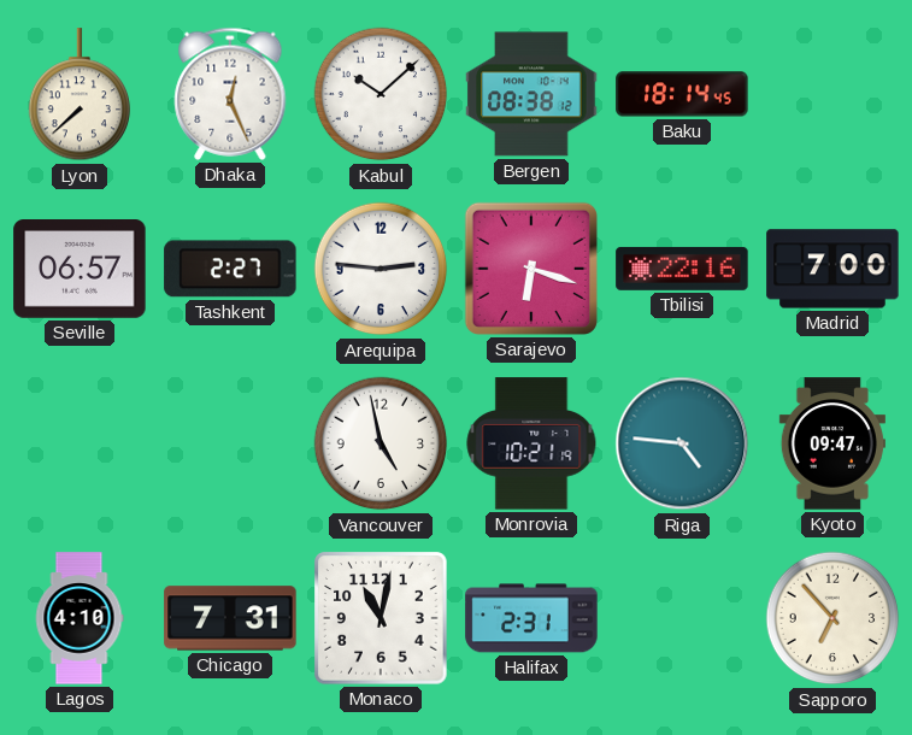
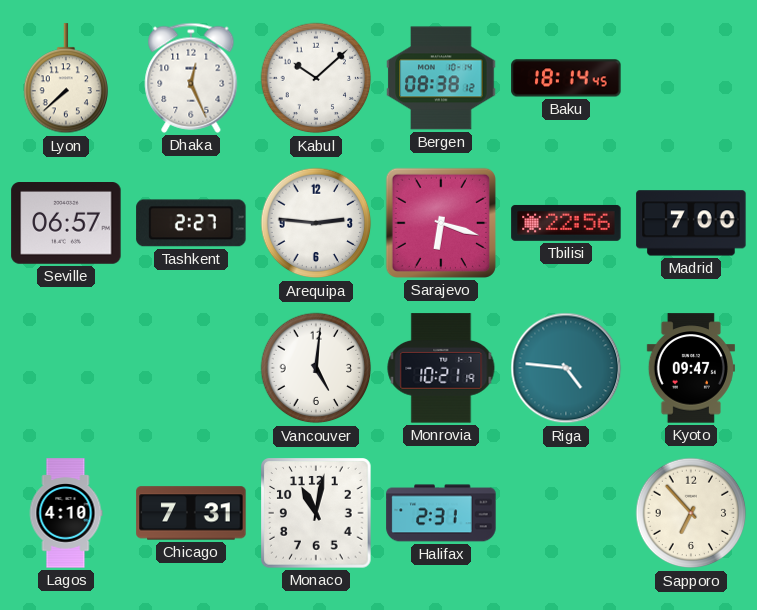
Tbilisi: 22:16 -> 22:56 (566, 223)
Vancouver: 4:58 -> 5:01 (316, 368)
